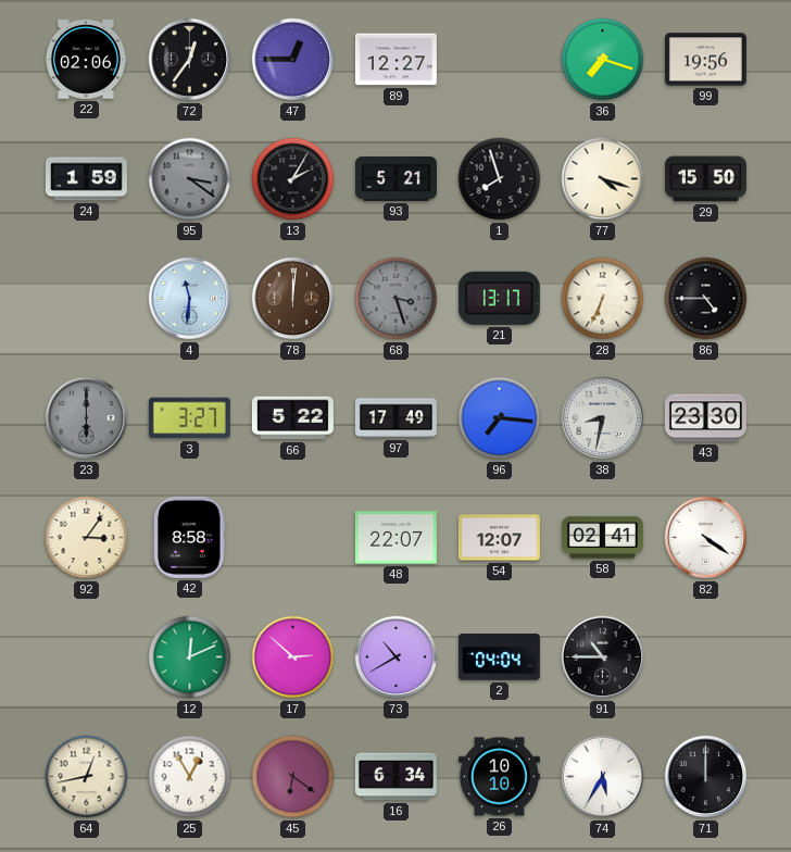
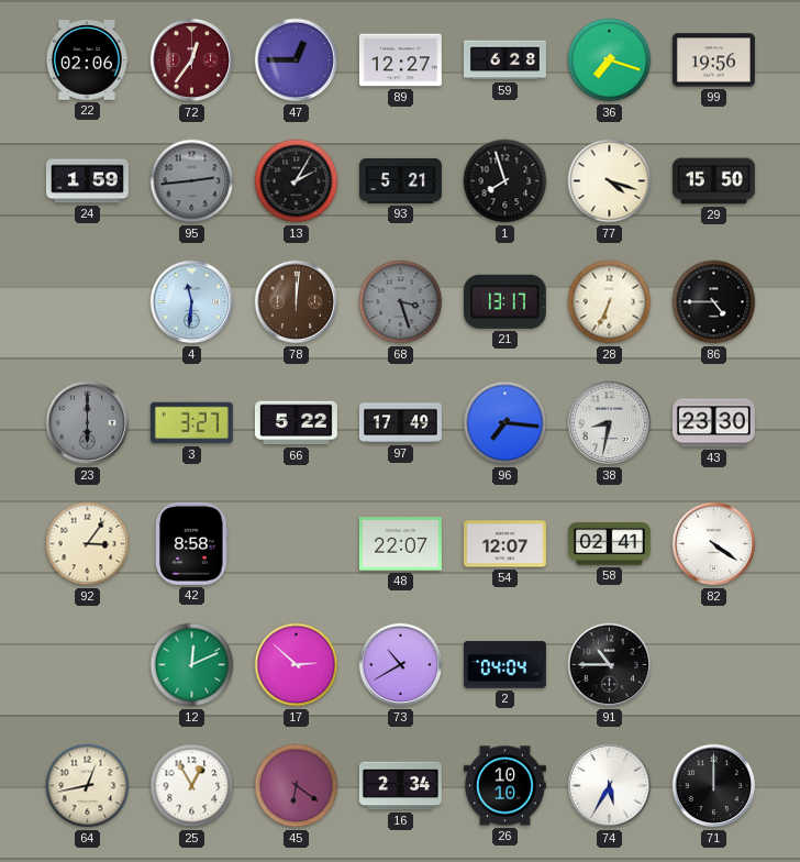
72 dial: black -> burgundy (192, 60)
59: none -> 6:28 (504, 60)
95: 3:21 -> 2:44 (192, 181)
16: 6:34 -> 2:34 (400, 786)
